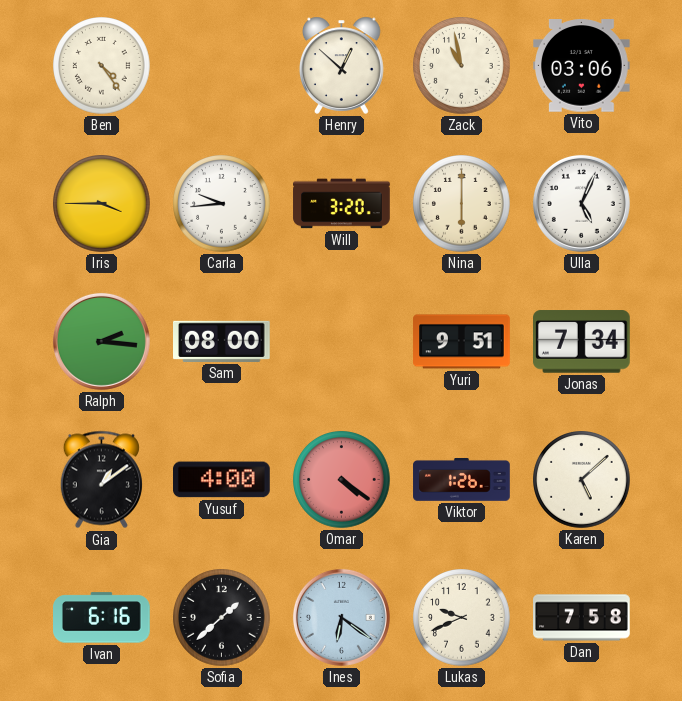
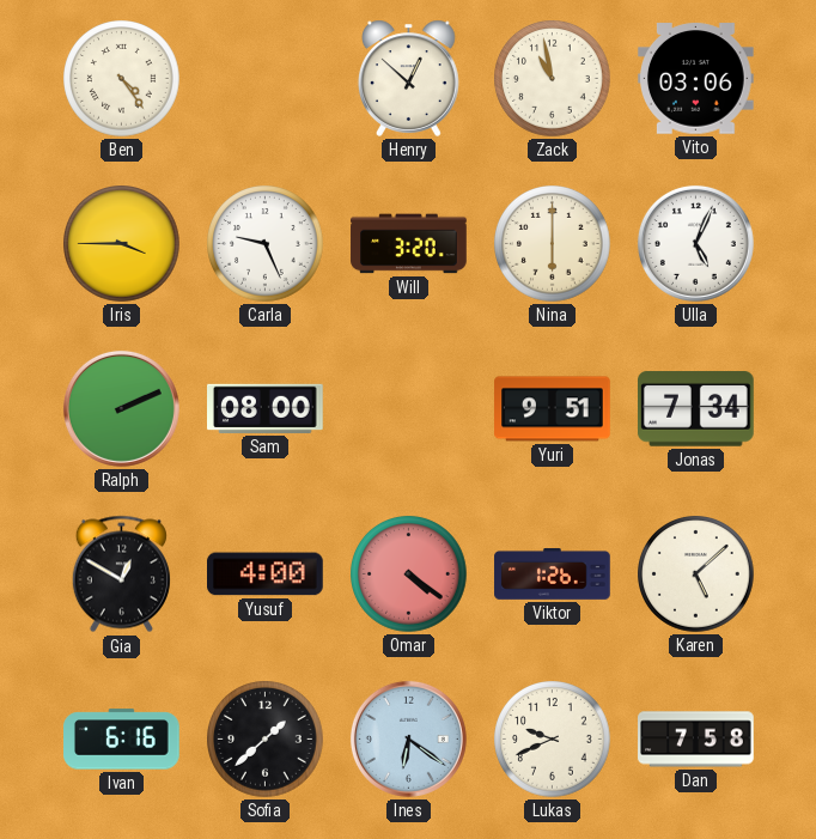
Carla: 9:44 -> 9:26 (266, 244)
Ralph: 2:16 -> 2:11 (121, 408)
Gia: 1:09 -> 12:50 (121, 574)
